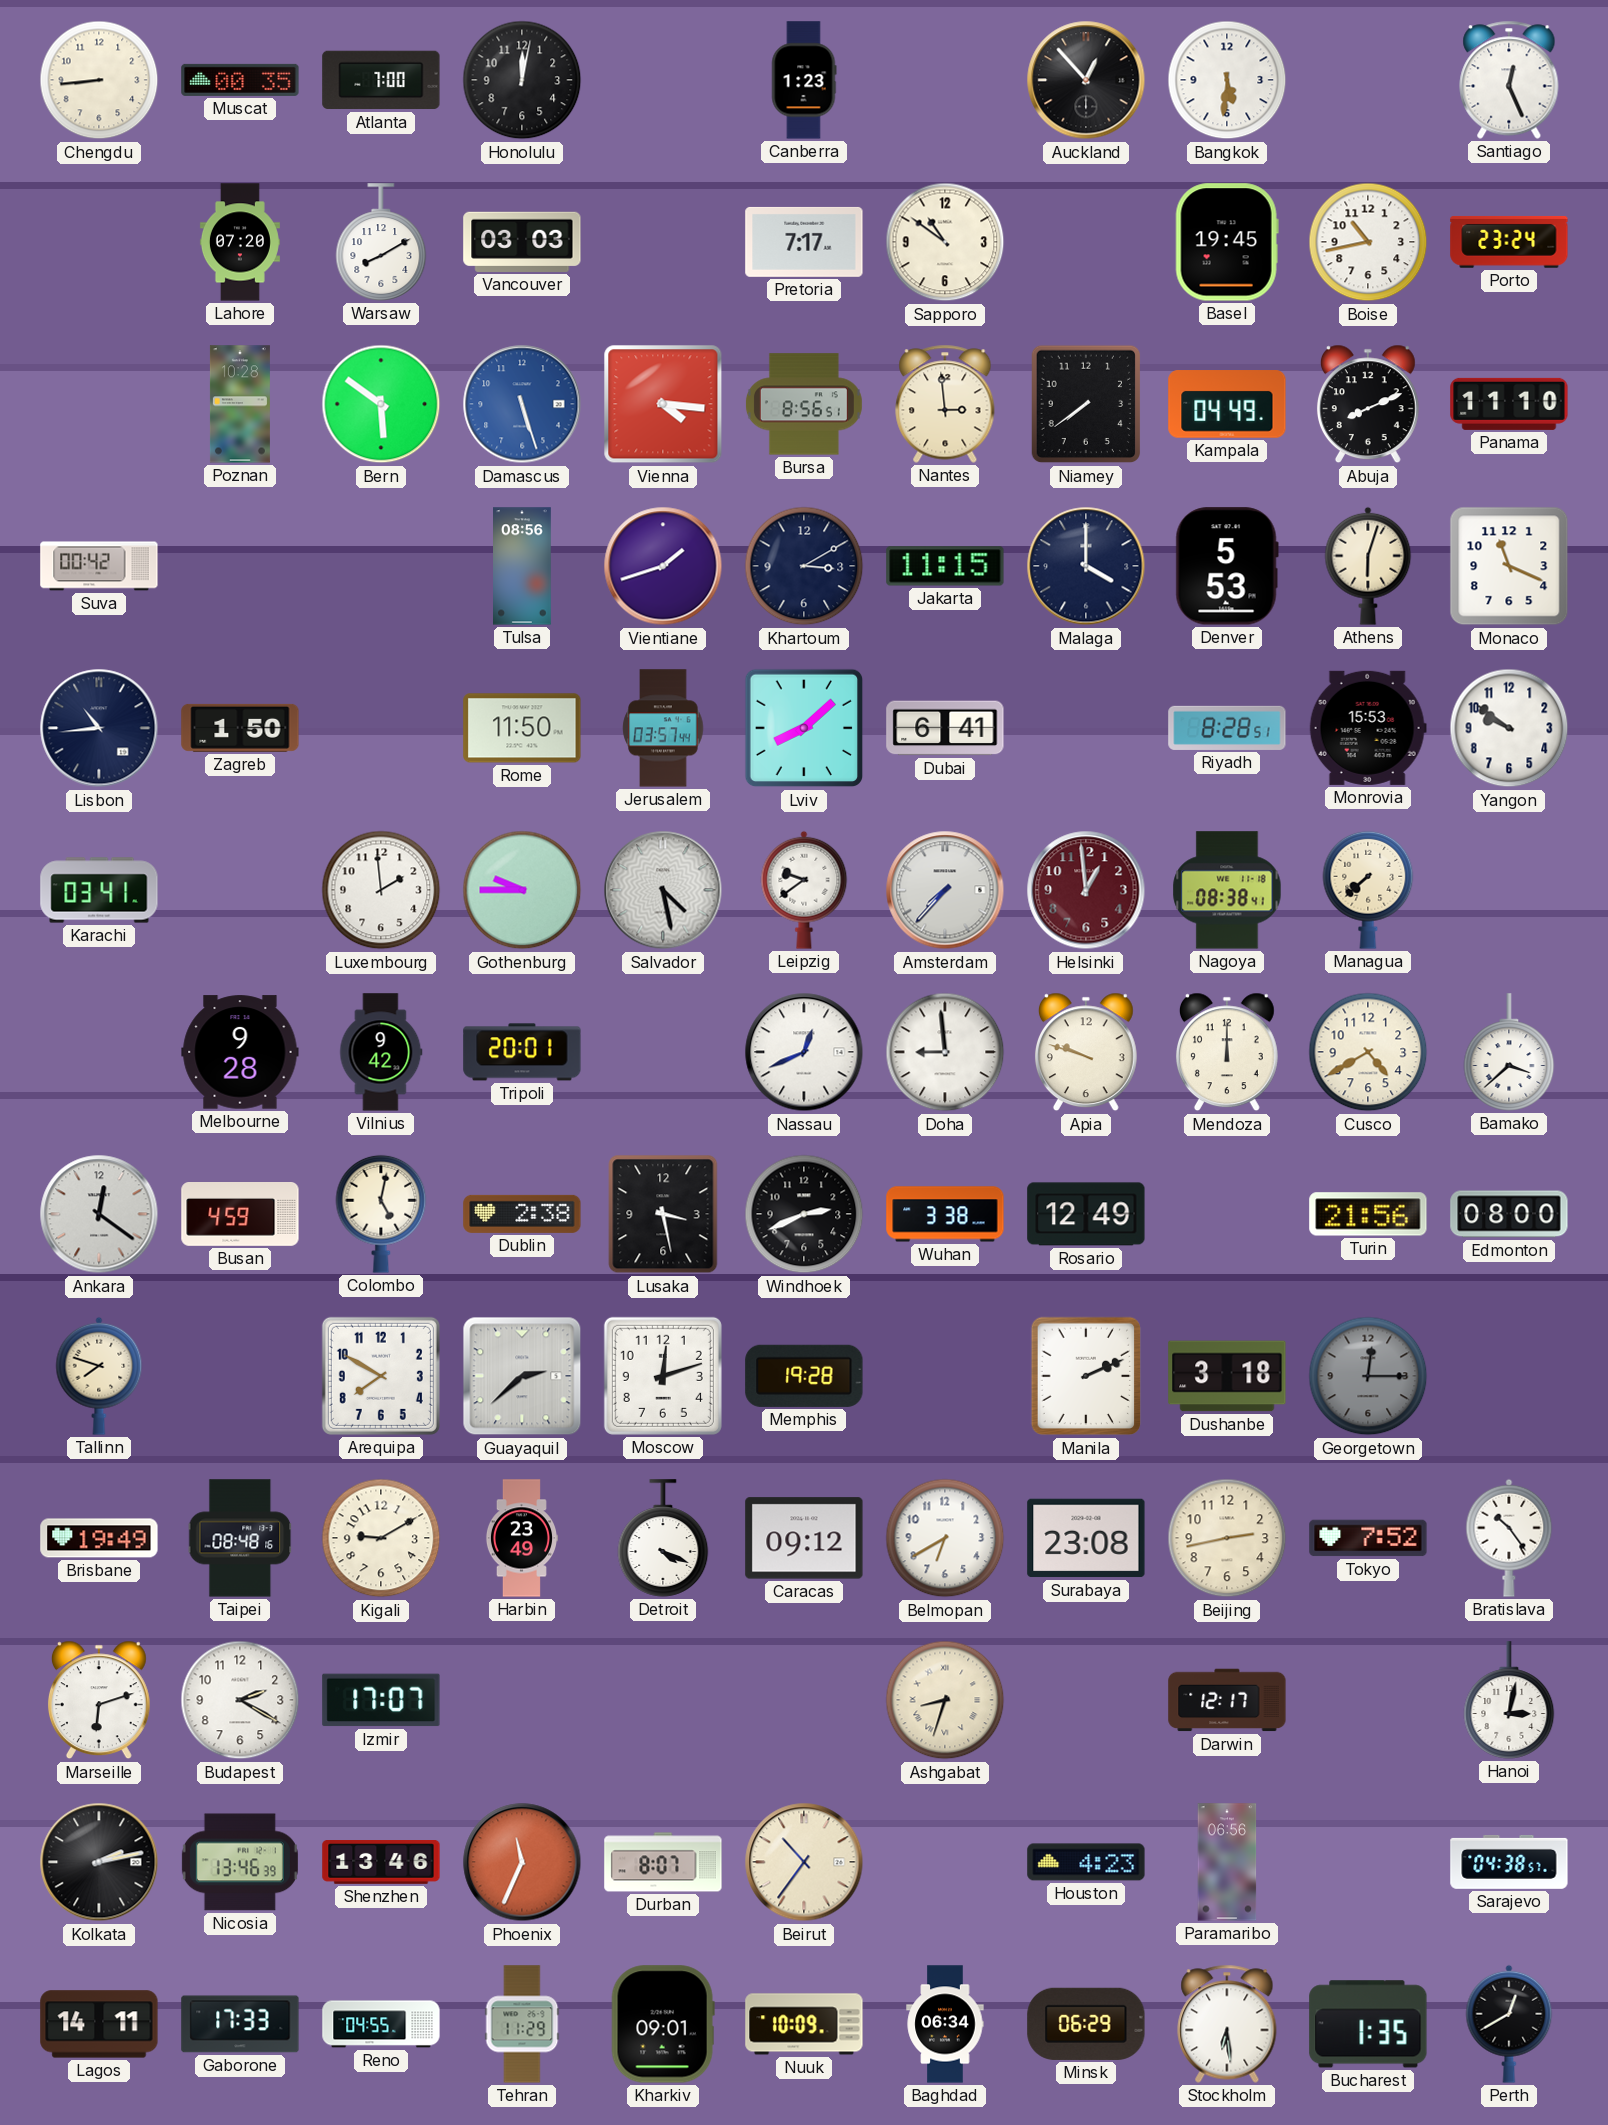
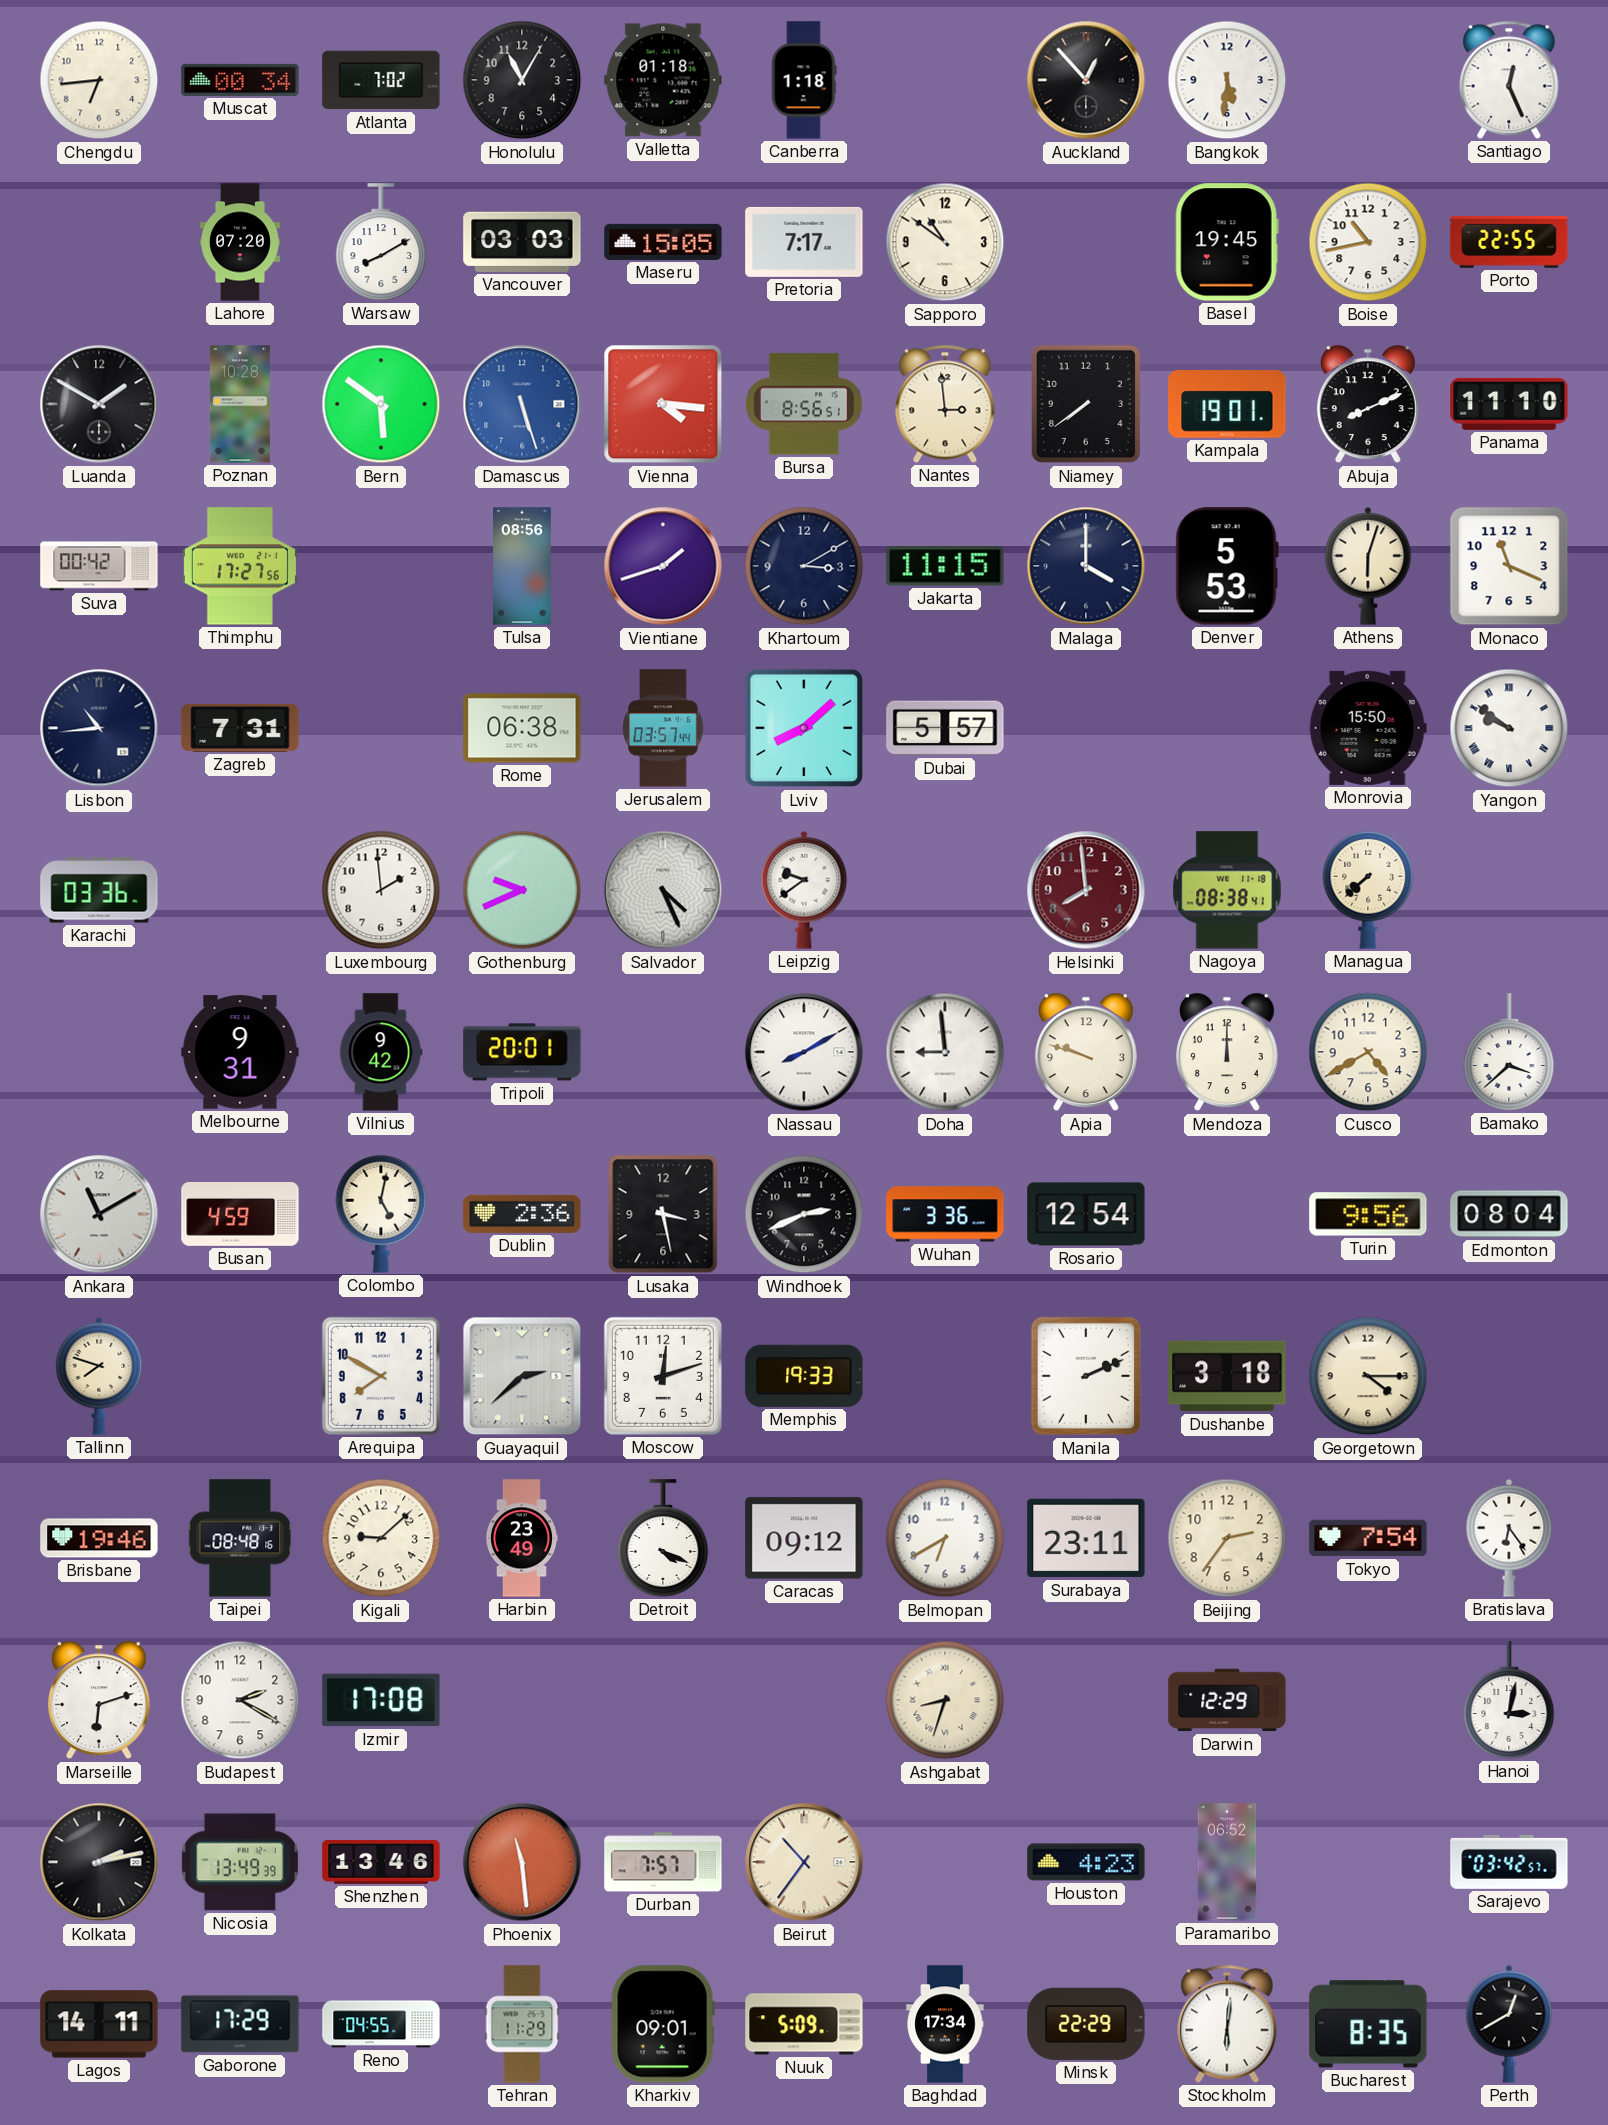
Chengdu: 8:44 -> 6:44 (99, 80)
Muscat: 00:35 -> 00:34 (240, 80)
Atlanta: 7:00 -> 7:02 (381, 80)
Honolulu: 12:02 -> 11:05 (522, 80)
Valletta: none -> 01:18 (663, 80)
Canberra: 1:23 -> 1:18 (804, 80)
Maseru: none -> 15:05 (663, 242)
Porto: 23:24 -> 22:55 (1509, 242)
Luanda: none -> 1:50 (99, 404)
Kampala: 04:49 -> 19:01 (1227, 404)
Thimphu: none -> 17:27 (240, 566)
Zagreb: 1:50 -> 7:31 (240, 728)
Rome: 11:50 -> 06:38 (522, 728)
Dubai: 6:41 -> 5:57 (945, 728)
Riyadh: 8:28 -> none (1227, 728)
Monrovia: 15:53 -> 15:50 (1368, 728)
Yangon numerals: Arabic -> Roman (1509, 728)
Karachi: 03:41 -> 03:36 (99, 890)
Gothenburg: 9:45 -> 9:41 (522, 890)
Salvador: 4:28 -> 4:26 (663, 890)
Amsterdam: 7:37 -> none (945, 890)
Helsinki: 12:59 -> 7:59 (1086, 890)
Melbourne: 9:28 -> 9:31 (240, 1052)
Nassau: 12:41 -> 8:10 (804, 1052)
Ankara: 12:21 -> 11:10 (99, 1214)
Dublin: 2:38 -> 2:36 (522, 1214)
Wuhan: 3:38 -> 3:36 (945, 1214)
Rosario: 12:49 -> 12:54 (1086, 1214)
Turin: 21:56 -> 9:56 (1368, 1214)
Edmonton: 08:00 -> 08:04 (1509, 1214)
Memphis: 19:28 -> 19:33 (804, 1376)
Georgetown: 12:15 -> 4:15 (1368, 1376)
Georgetown dial: grey -> cream (1368, 1376)
Brisbane: 19:49 -> 19:46 (99, 1538)
Kigali: 9:10 -> 9:08 (381, 1538)
Surabaya: 23:08 -> 23:11 (1086, 1538)
Beijing: 2:43 -> 2:36 (1227, 1538)
Tokyo: 7:52 -> 7:54 (1368, 1538)
Bratislava: 10:24 -> 6:24 (1509, 1538)
Izmir: 17:07 -> 17:08 (381, 1700)
Darwin: 12:17 -> 12:29 (1227, 1700)
Nicosia: 13:46 -> 13:49 (240, 1862)
Phoenix: 11:34 -> 11:29 (522, 1862)
Durban: 8:07 -> 7:57 (663, 1862)
Paramaribo: 06:56 -> 06:52 (1227, 1862)
Sarajevo: 04:38 -> 03:42 (1509, 1862)
Gaborone: 17:33 -> 17:29 (240, 2024)
Nuuk: 10:09 -> 5:09 (804, 2024)
Baghdad: 06:34 -> 17:34 (945, 2024)
Minsk: 06:29 -> 22:29 (1086, 2024)
Stockholm: 6:29 -> 6:01 (1227, 2024)
Bucharest: 1:35 -> 8:35 (1368, 2024)
